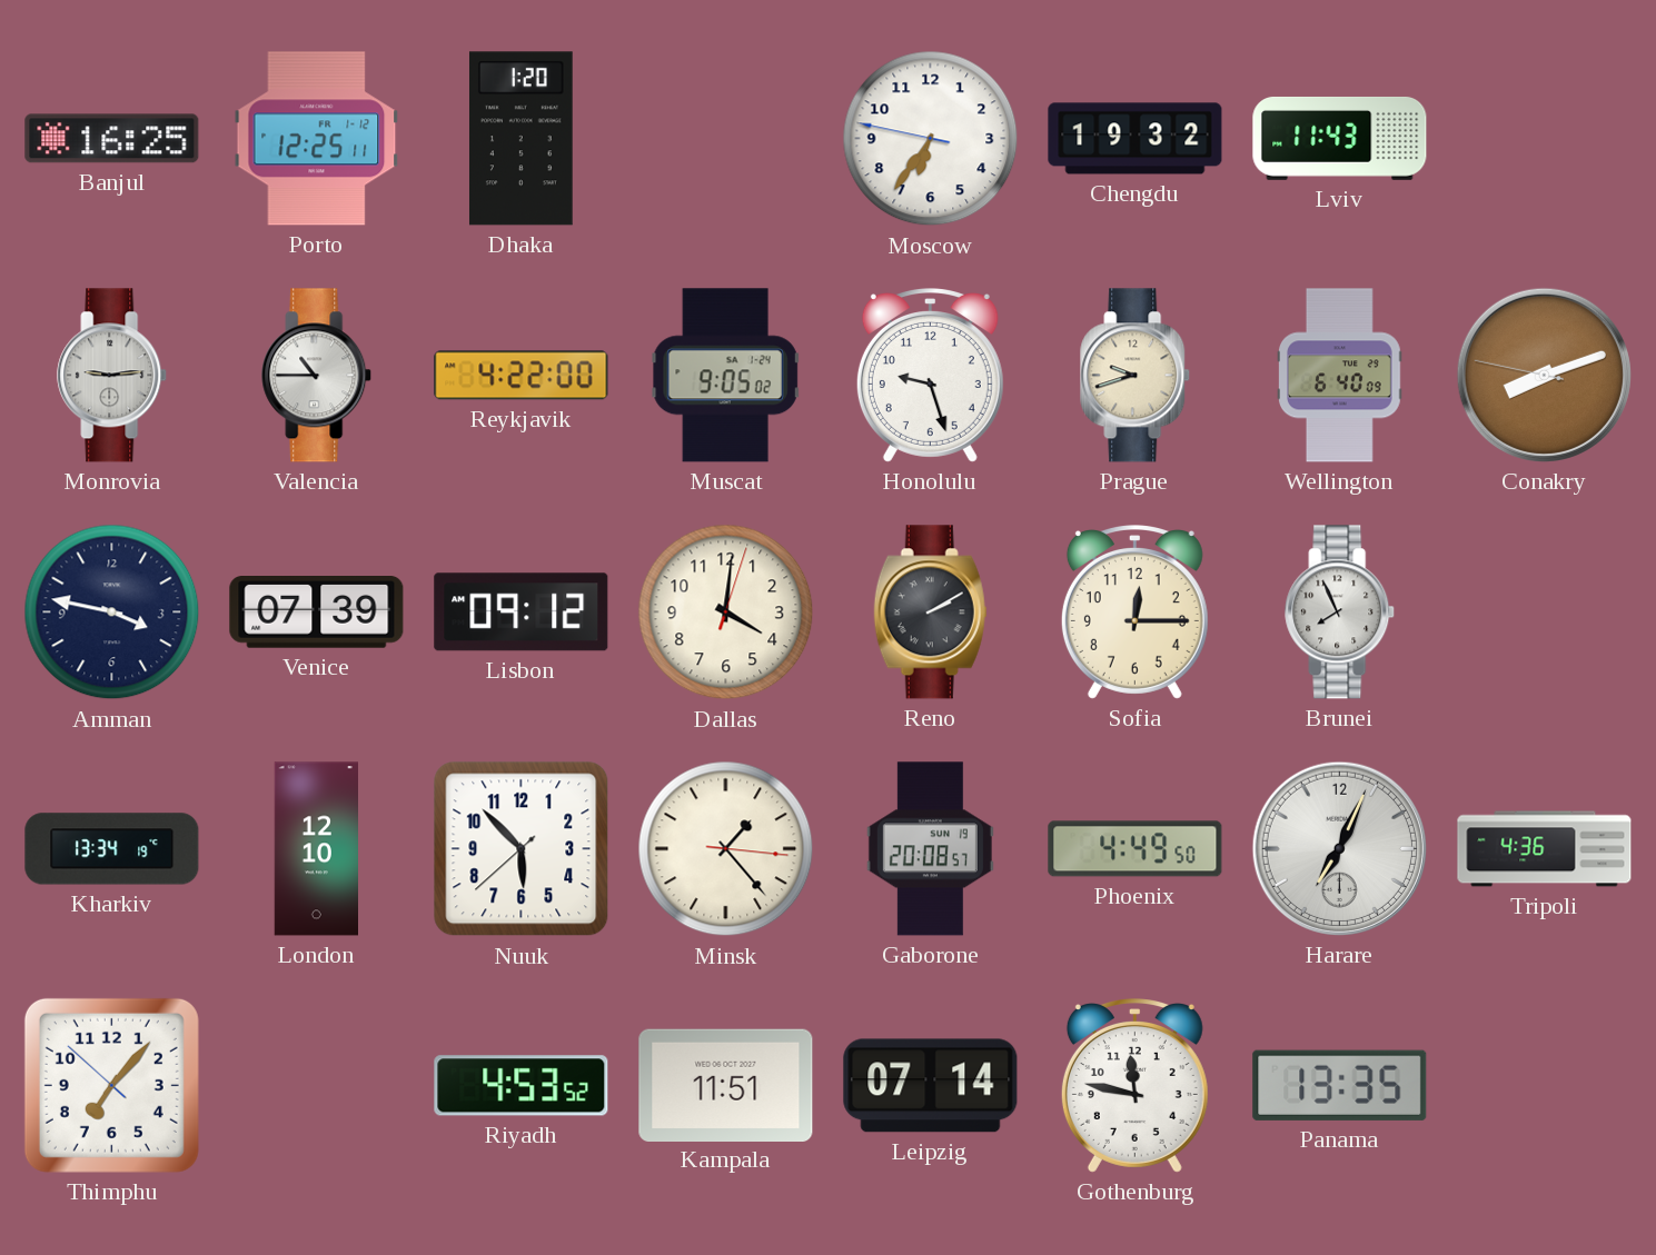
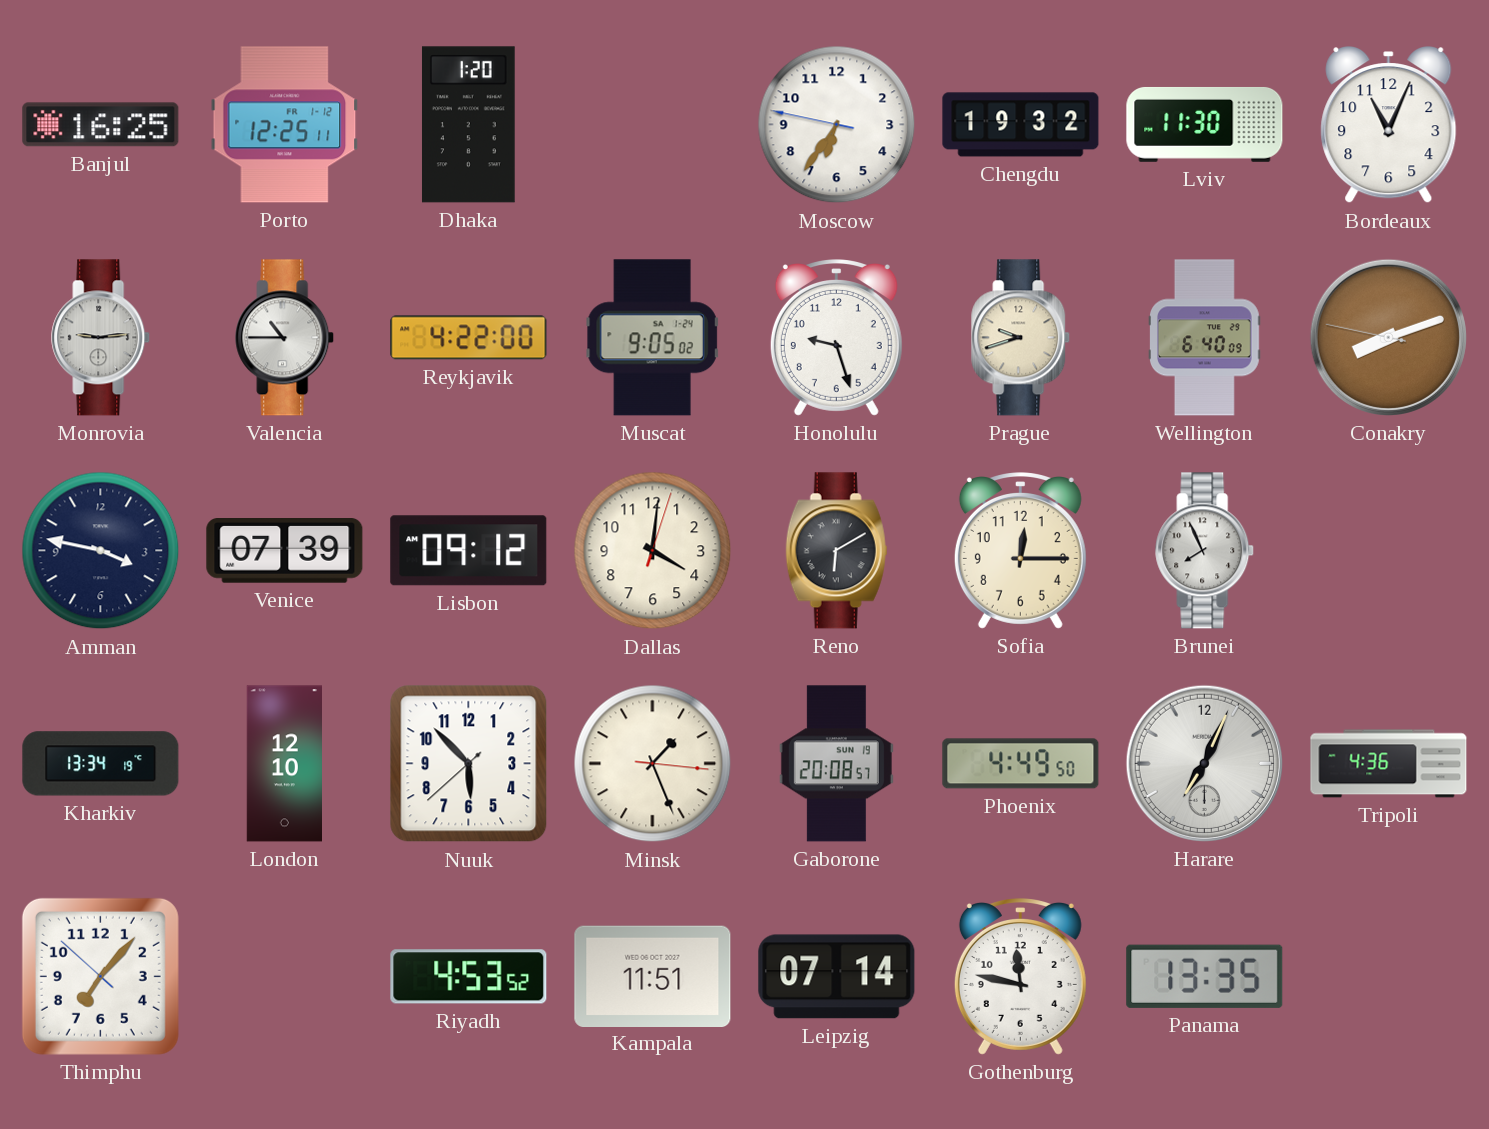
Lviv: 11:43 -> 11:30 (1205, 124)
Bordeaux: none -> 11:04 (1389, 126)
Reno: 2:10 -> 6:10 (837, 551)
Minsk: 1:23 -> 1:26 (653, 764)
